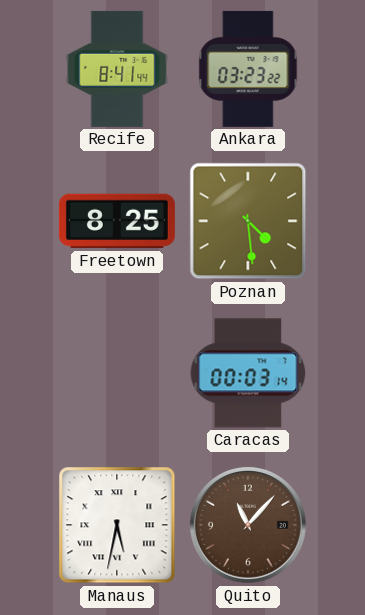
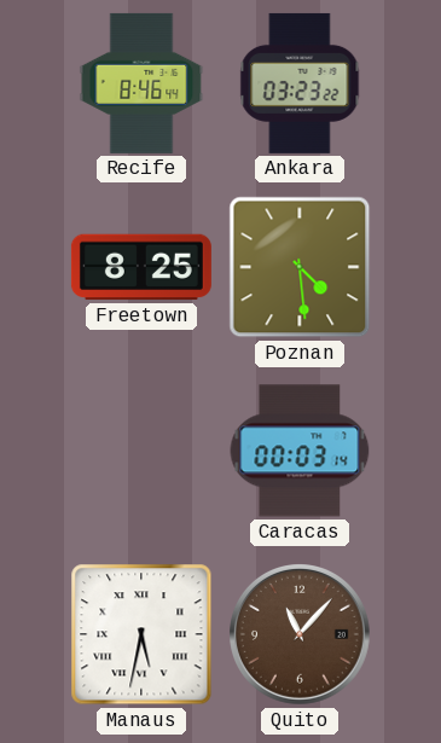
Recife: 8:41 -> 8:46 (141, 83)
